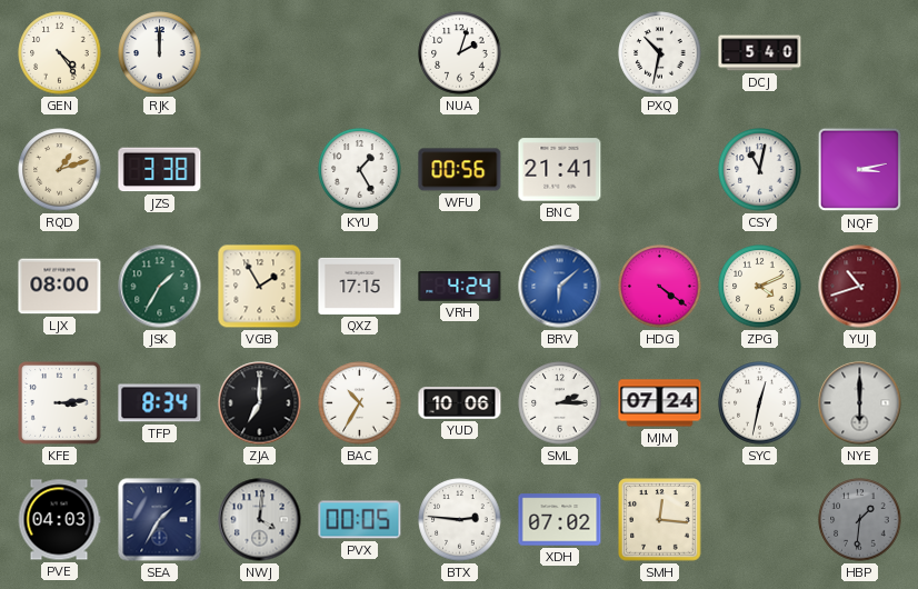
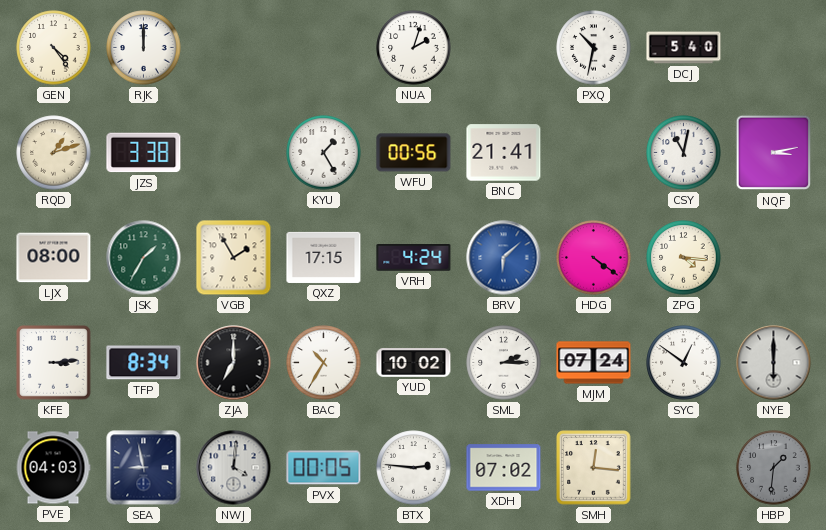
ZPG: 4:11 -> 4:16 (684, 258)
YUJ: 10:42 -> none (860, 287)
YUD: 10:06 -> 10:02 (414, 363)
SYC: 12:32 -> 12:51 (684, 363)
SEA: 1:35 -> 8:58 (144, 468)
